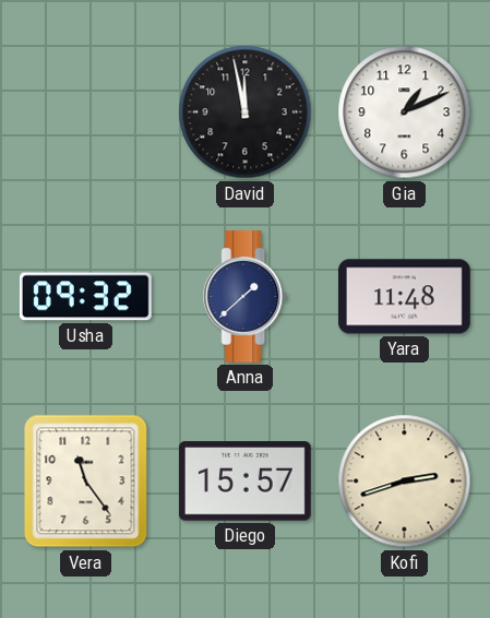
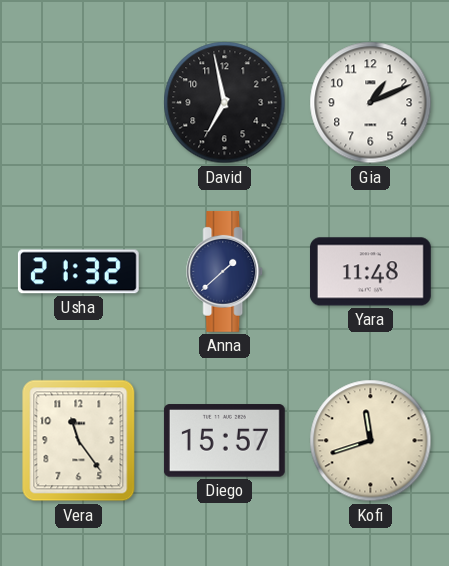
David: 11:58 -> 6:58 (225, 103)
Usha: 09:32 -> 21:32 (78, 272)
Kofi: 2:42 -> 11:42 (371, 441)
